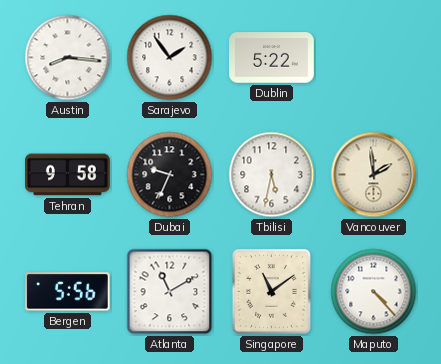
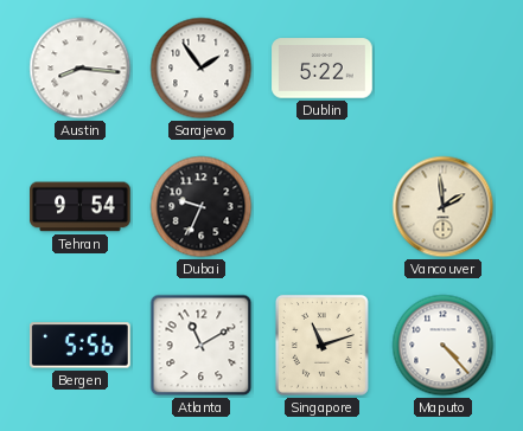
Tehran: 9:58 -> 9:54 (81, 207)
Tbilisi: 5:32 -> none (272, 175)
Singapore: 11:09 -> 11:12 (321, 345)
